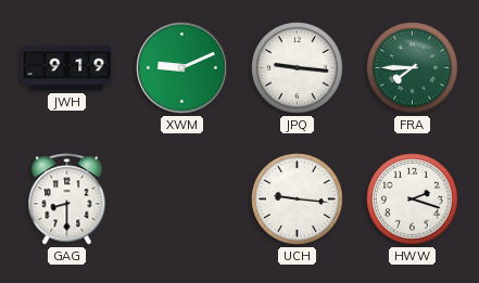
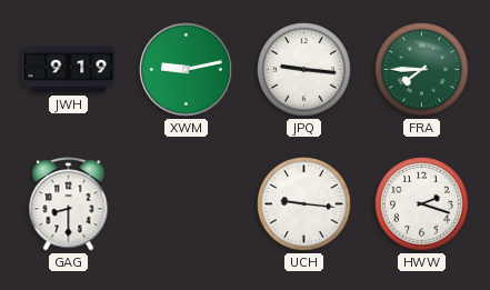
XWM: 9:11 -> 9:13 (187, 70)
